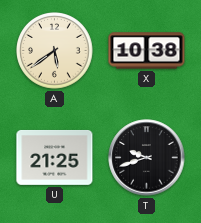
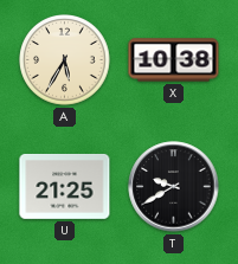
A: 5:39 -> 5:35 (65, 60)
T: 9:42 -> 9:40 (174, 187)
